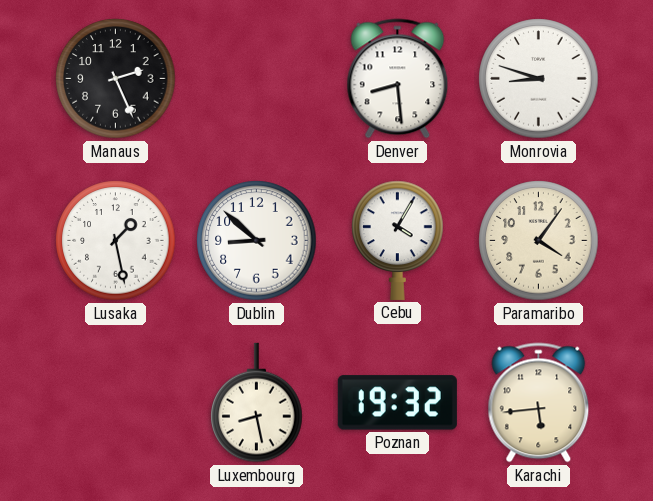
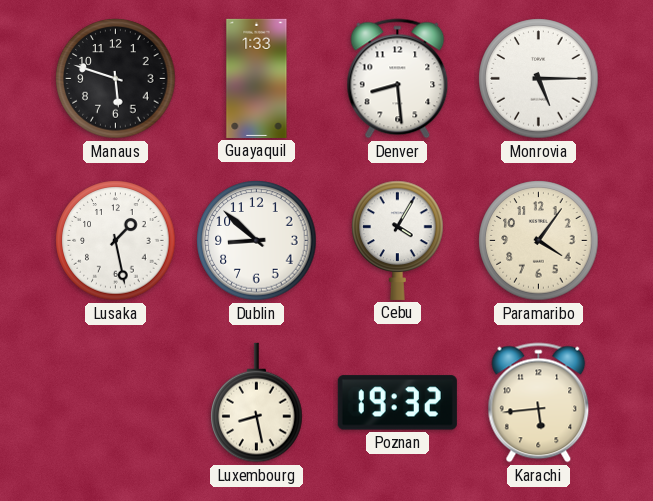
Manaus: 2:26 -> 5:48 (116, 79)
Guayaquil: none -> 1:33 (257, 78)
Monrovia: 8:48 -> 5:15 (539, 79)
